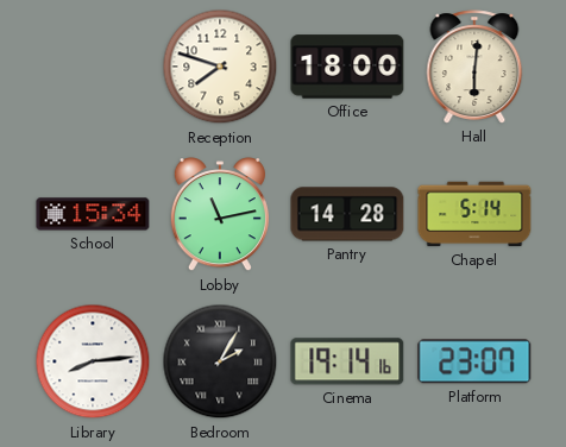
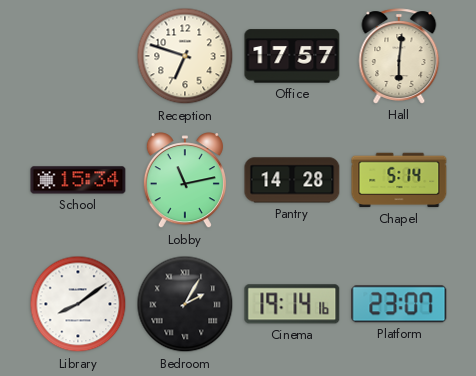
Reception: 7:48 -> 6:48 (185, 56)
Office: 18:00 -> 17:57 (292, 56)
Library: 8:14 -> 8:09 (78, 304)
